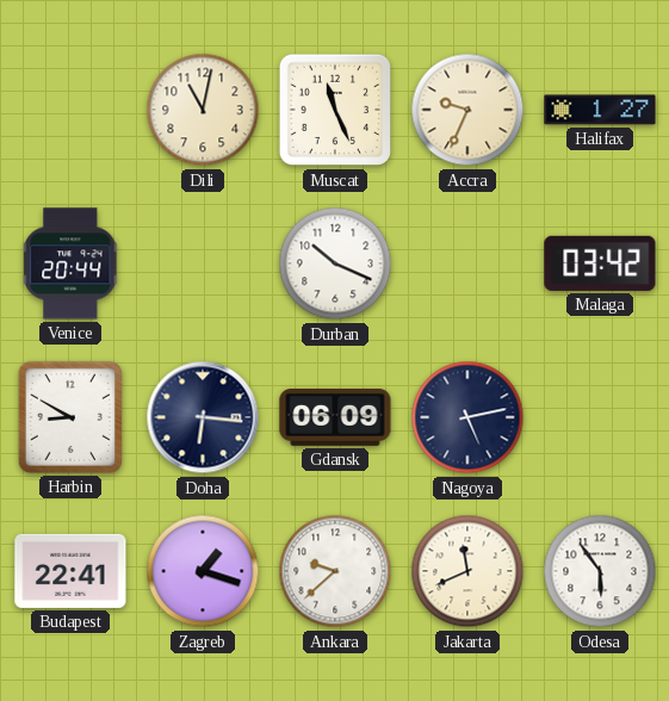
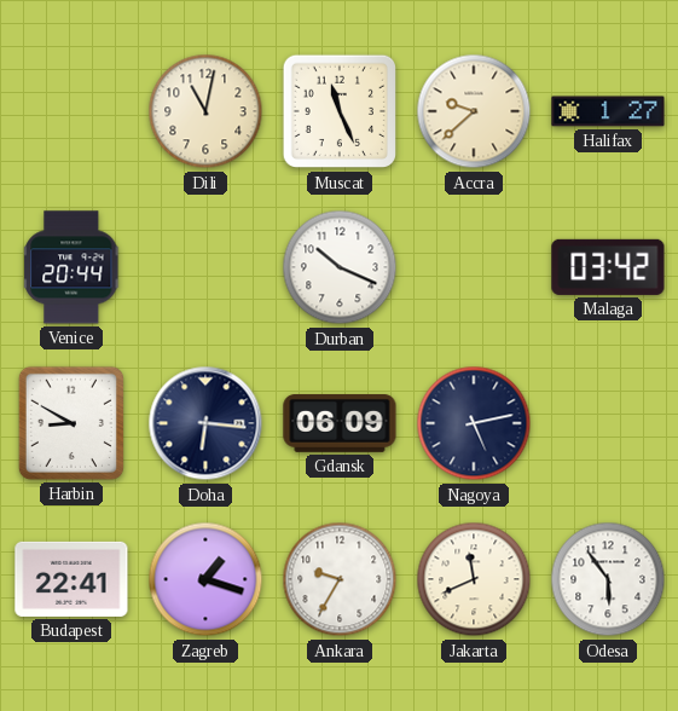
Accra: 9:34 -> 9:38 (474, 111)
Ankara: 9:38 -> 9:35 (340, 579)
